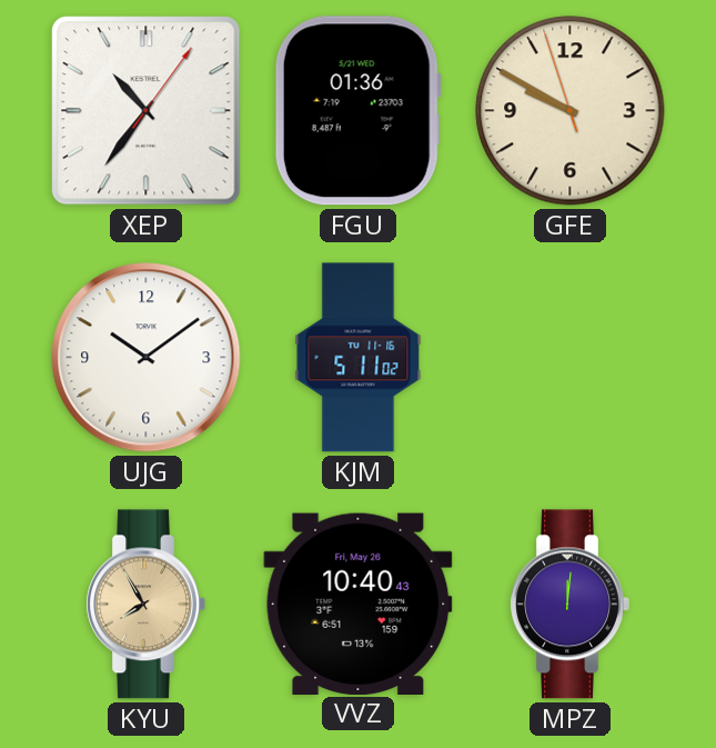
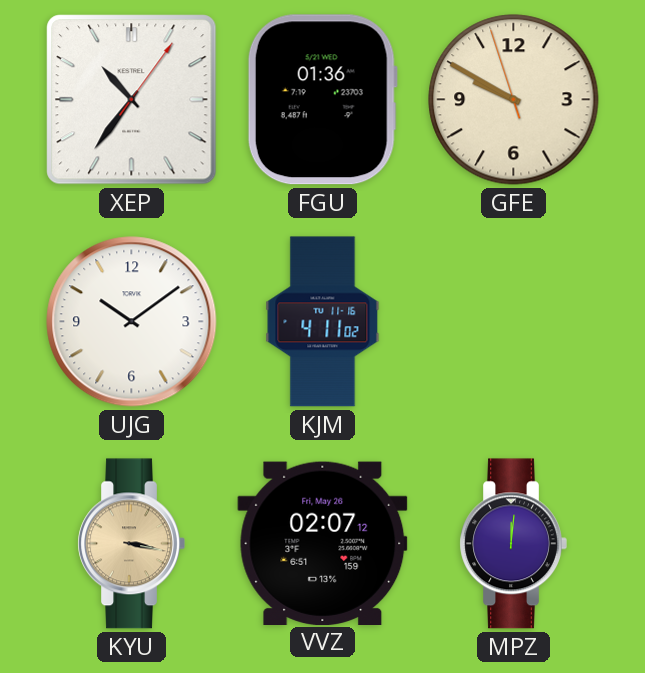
KJM: 5:11 -> 4:11 (323, 322)
KYU: 7:55 -> 3:17 (131, 544)
VVZ: 10:40 -> 02:07 (323, 543)
